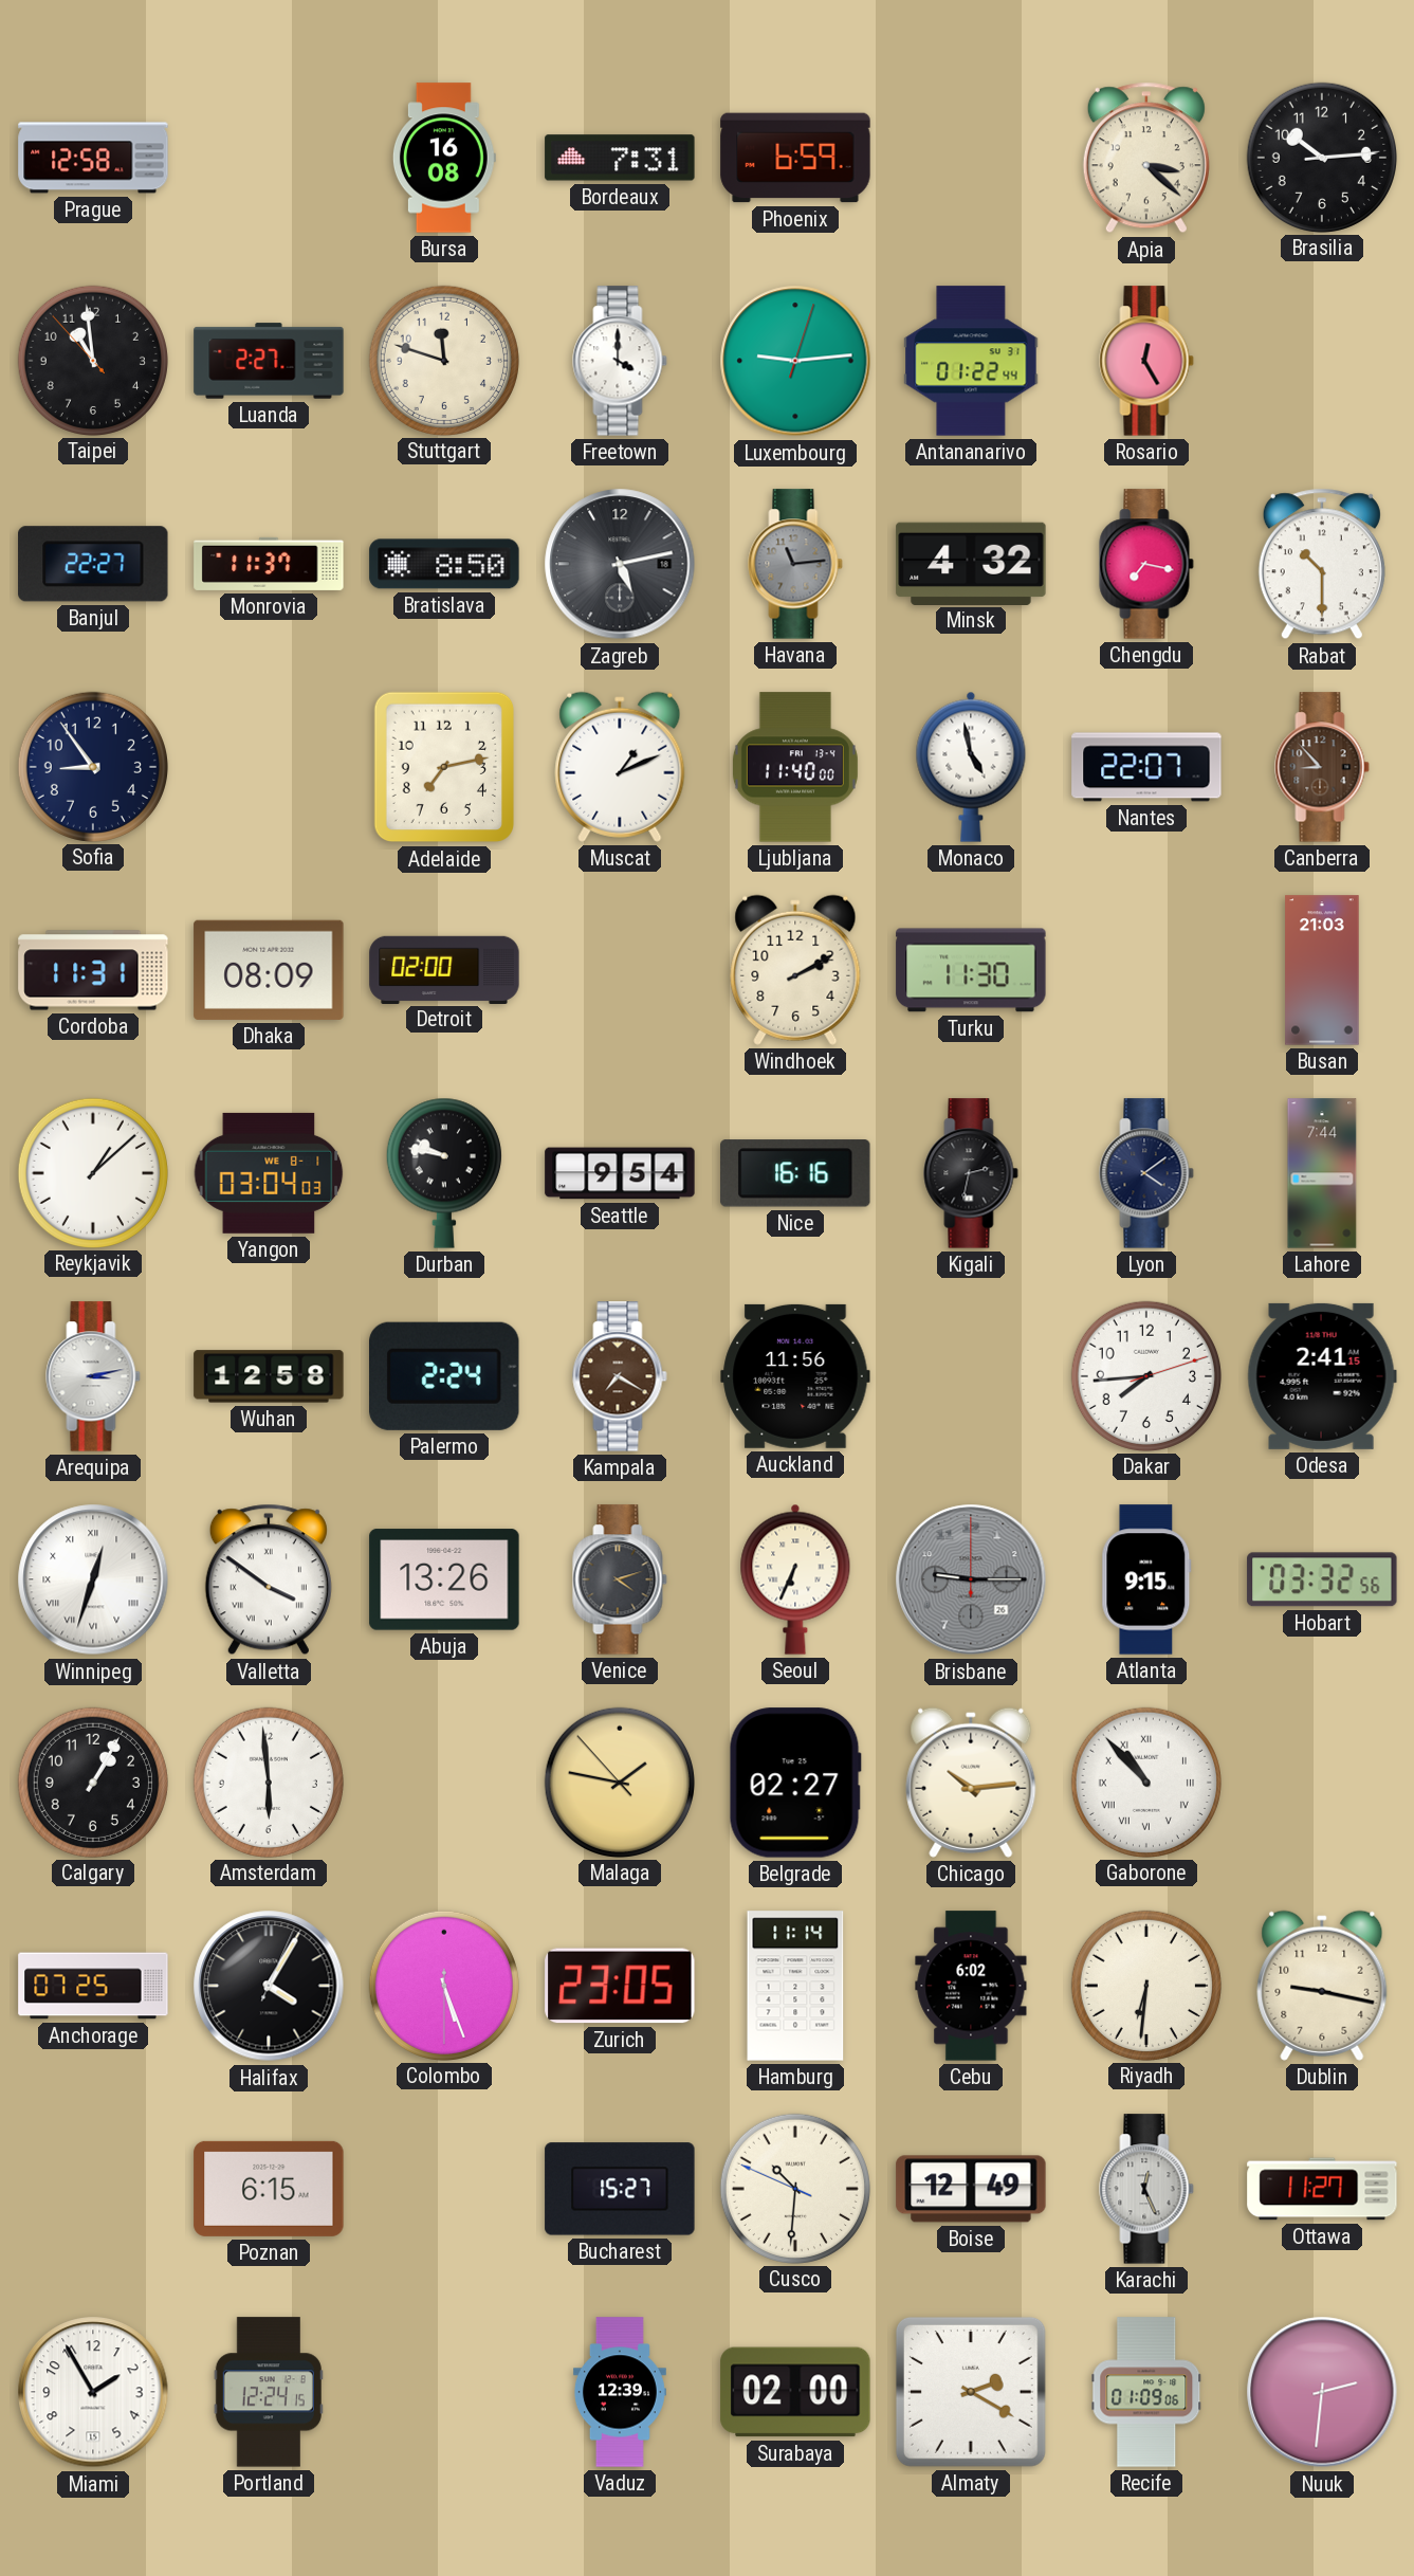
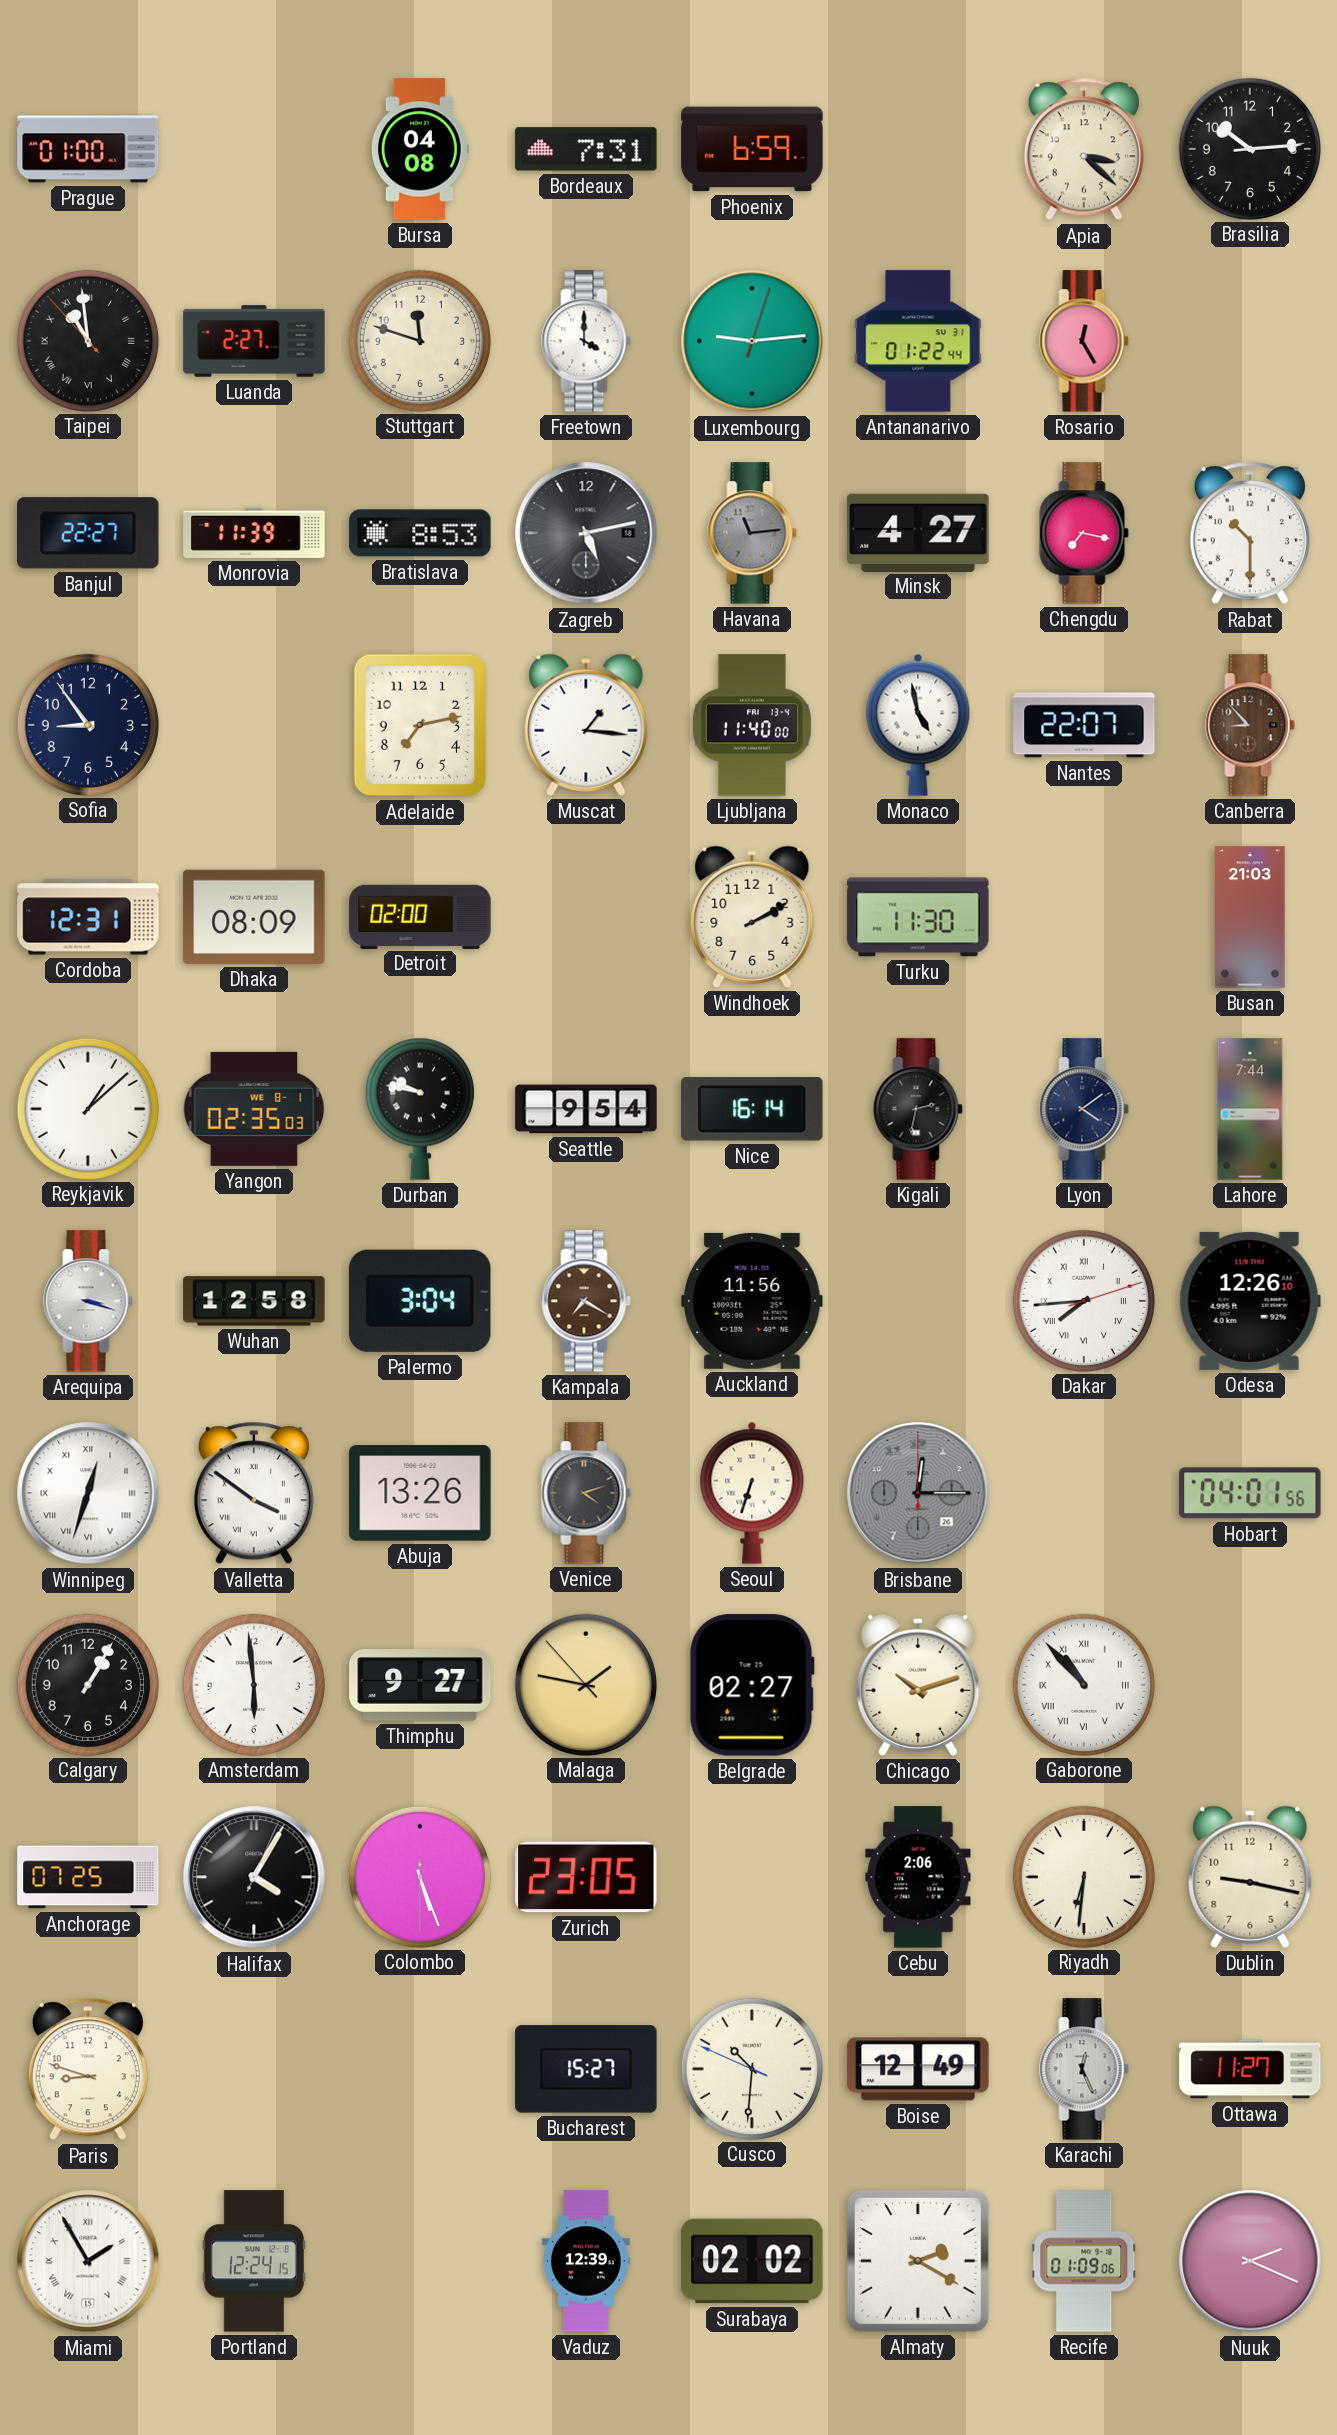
Prague: 12:58 -> 01:00 (88, 149)
Bursa: 16:08 -> 04:08 (420, 149)
Taipei numerals: Arabic -> Roman (87, 340)
Monrovia: 11:37 -> 11:39 (254, 533)
Bratislava: 8:50 -> 8:53 (420, 533)
Minsk: 4:32 -> 4:27 (918, 532)
Muscat: 1:11 -> 1:16 (586, 725)
Cordoba: 11:31 -> 12:31 (88, 917)
Yangon: 03:04 -> 02:35 (254, 1109)
Nice: 16:16 -> 16:14 (752, 1109)
Arequipa: 3:13 -> 3:18 (88, 1301)
Palermo: 2:24 -> 3:04 (421, 1301)
Dakar numerals: Arabic -> Roman (1083, 1300)
Odesa: 2:41 -> 12:26 (1250, 1301)
Seoul: 6:34 -> 6:33 (752, 1493)
Brisbane: 9:15 -> 12:15 (918, 1493)
Atlanta: 9:15 -> none (1146, 1579)
Hobart: 03:32 -> 04:01 (1250, 1493)
Thimphu: none -> 9:27 (420, 1685)
Chicago: 10:14 -> 10:12 (918, 1685)
Hamburg: 11:14 -> none (795, 1986)
Cebu: 6:02 -> 2:06 (918, 1877)
Paris: none -> 8:48 (88, 2069)
Poznan: 6:15 -> none (269, 2189)
Miami numerals: Arabic -> Roman (88, 2261)
Surabaya: 02:00 -> 02:02 (752, 2261)
Nuuk: 2:31 -> 2:19 (1250, 2261)
